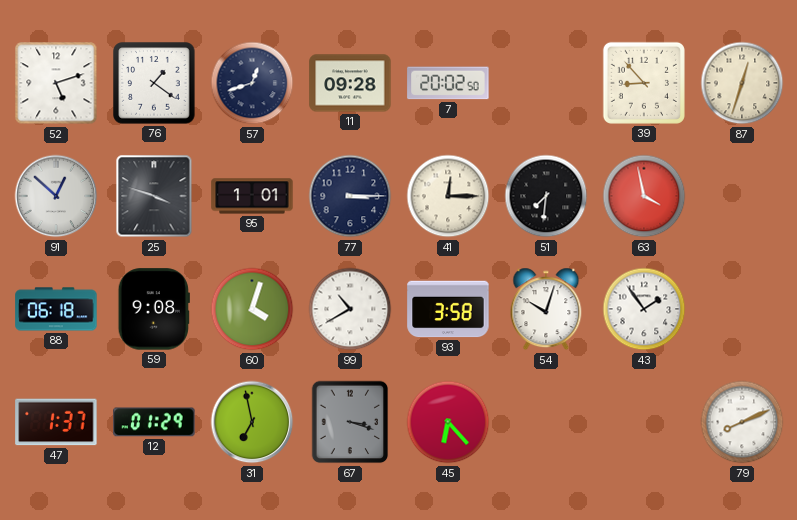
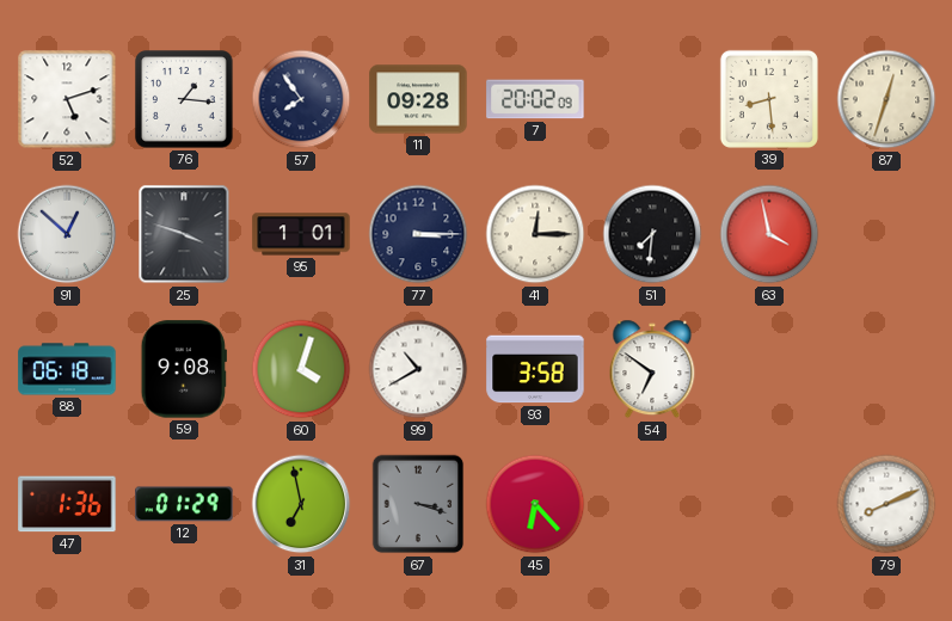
76: 1:21 -> 1:16 (184, 99)
57: 12:42 -> 7:54 (301, 99)
7: 20:02:50 -> 20:02:09 (535, 99)
39: 8:53 -> 8:29 (769, 99)
54: 10:03 -> 6:51 (652, 369)
43: 1:54 -> none (644, 309)
47: 1:37 -> 1:36 (67, 504)
